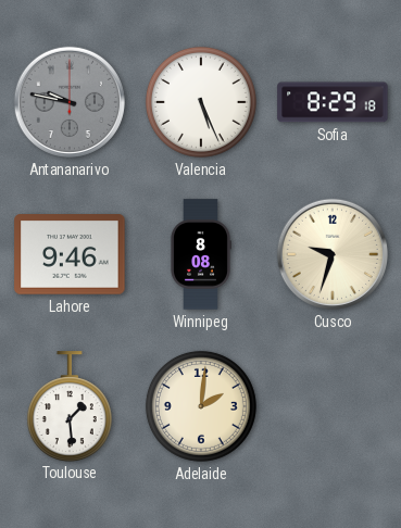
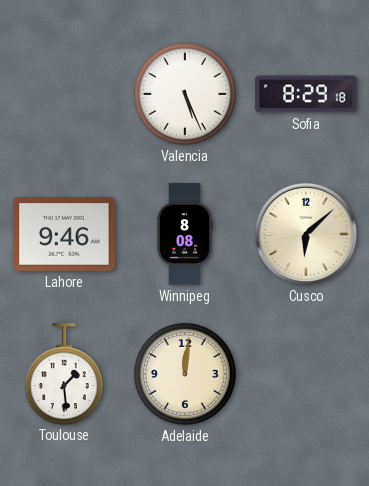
Antananarivo: 9:47 -> none (70, 102)
Cusco: 9:33 -> 6:08 (306, 234)
Adelaide: 2:01 -> 12:01 (185, 374)
